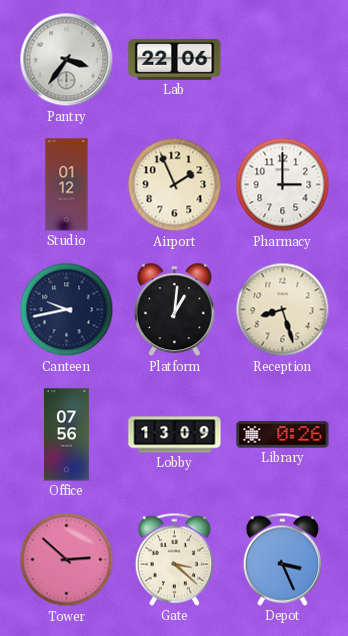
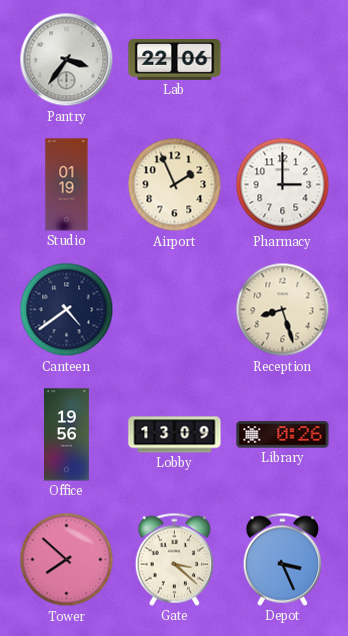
Studio: 01:12 -> 01:19 (67, 185)
Canteen: 9:43 -> 4:39 (67, 310)
Platform: 1:01 -> none (174, 310)
Office: 07:56 -> 19:56 (66, 435)
Tower: 2:52 -> 7:52 (67, 560)
